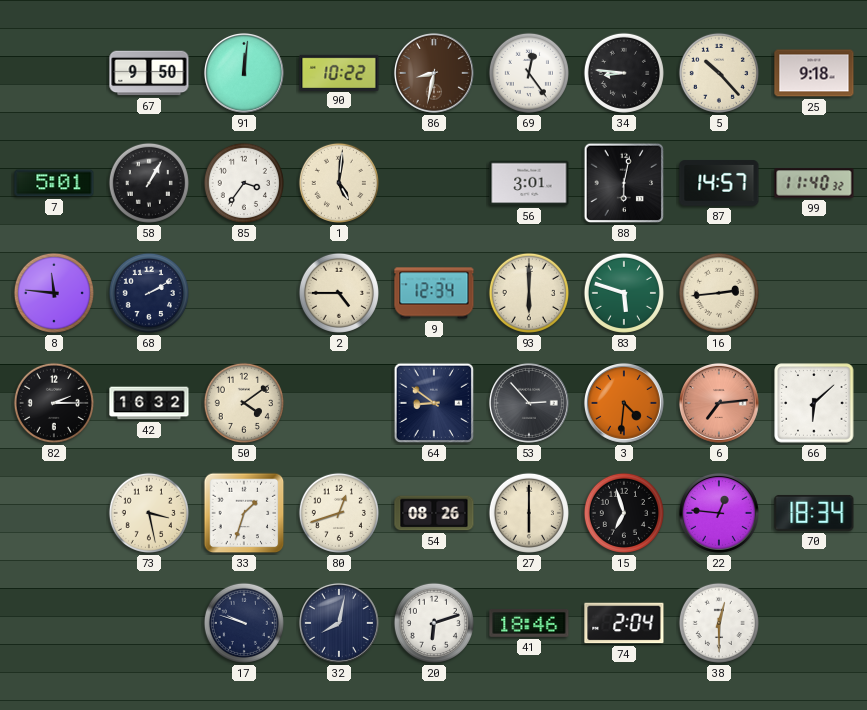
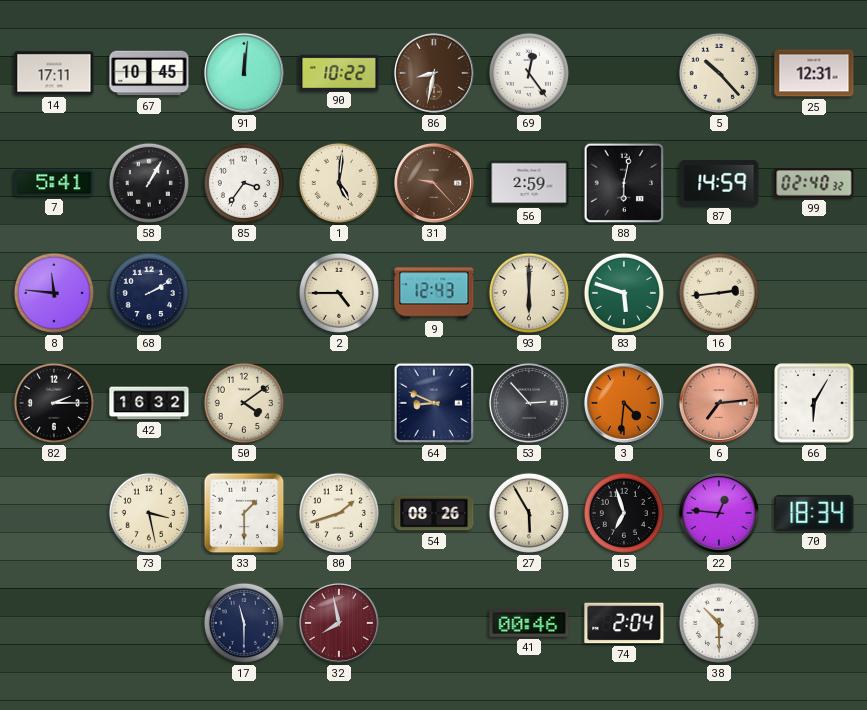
14: none -> 17:11 (54, 73)
67: 9:50 -> 10:45 (149, 73)
34: 8:46 -> none (624, 73)
25: 9:18 -> 12:31 (814, 73)
7: 5:01 -> 5:41 (54, 183)
31: none -> 9:23 (434, 183)
56: 3:01 -> 2:59 (529, 183)
87: 14:57 -> 14:59 (719, 183)
99: 11:40 -> 02:40 (814, 183)
9: 12:34 -> 12:43 (434, 293)
64: 8:51 -> 8:49 (434, 403)
66: 6:08 -> 6:05 (814, 403)
33: 1:33 -> 1:30 (244, 513)
80: 12:42 -> 1:42 (339, 513)
27: 6:00 -> 5:55 (529, 513)
17: 9:48 -> 11:30 (244, 623)
32: 8:02 -> 7:58 (339, 623)
32 dial: navy -> burgundy (339, 623)
20: 6:12 -> none (434, 623)
41: 18:46 -> 00:46 (529, 623)
38: 12:30 -> 10:30 (719, 623)
